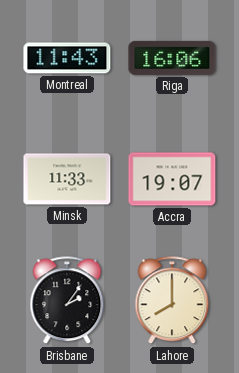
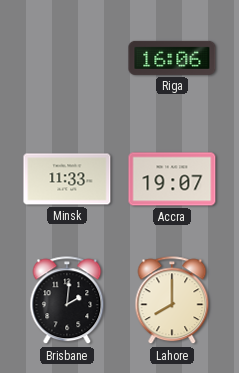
Montreal: 11:43 -> none (67, 58)
Brisbane: 2:06 -> 2:01 (67, 301)
